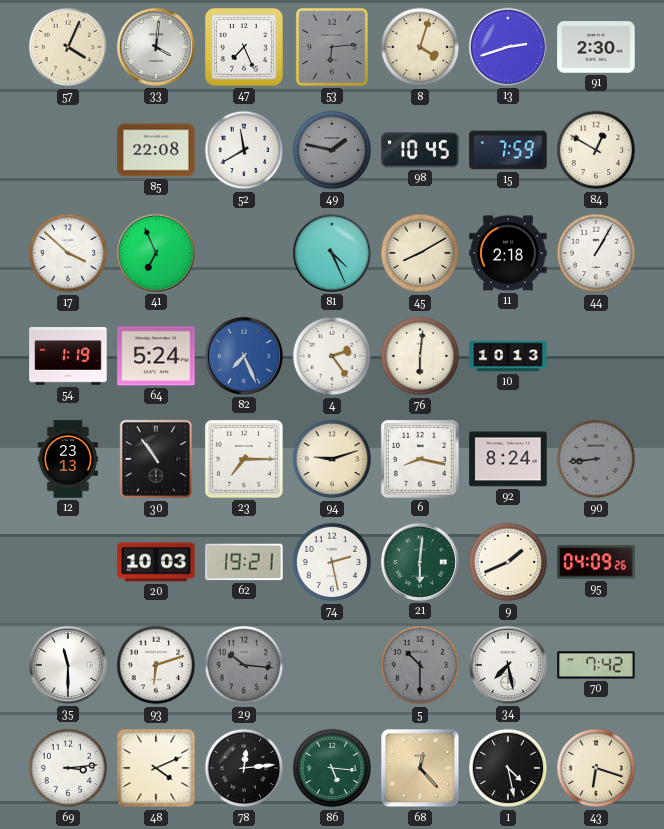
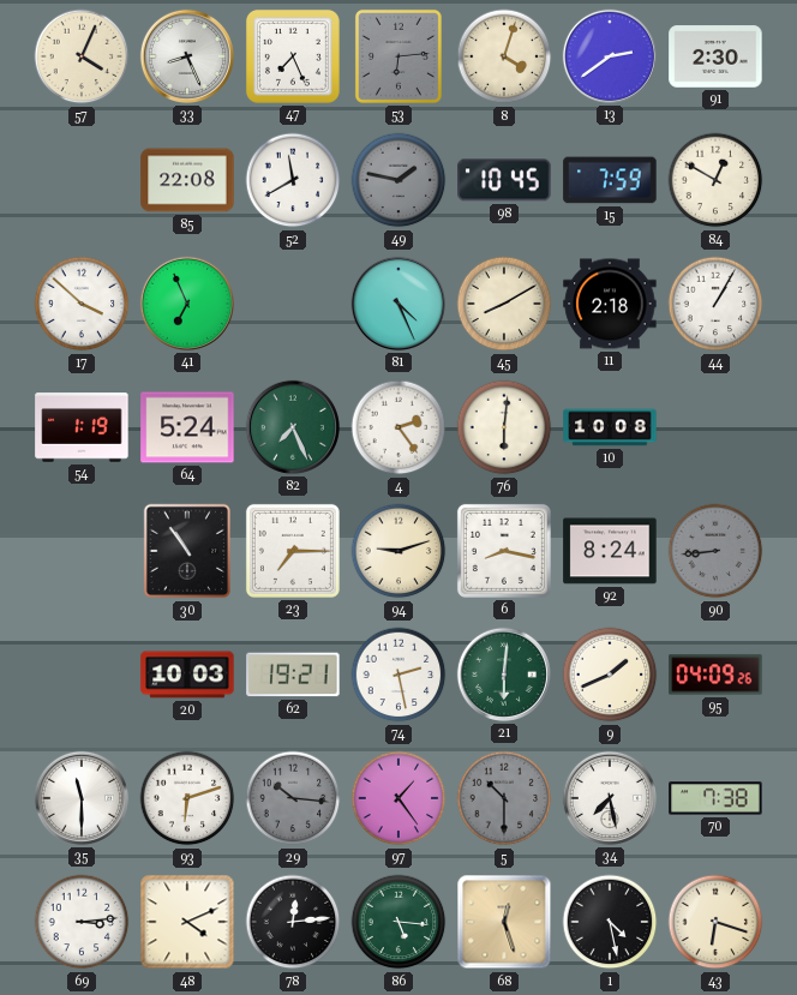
33: 4:01 -> 8:26 (187, 56)
13: 2:42 -> 2:39 (610, 56)
82 dial: blue -> green (293, 427)
10: 10:13 -> 10:08 (610, 427)
12: 23:13 -> none (67, 459)
97: none -> 1:24 (398, 798)
70: 7:42 -> 7:38 (715, 798)
68: 12:23 -> 12:27 (504, 922)
